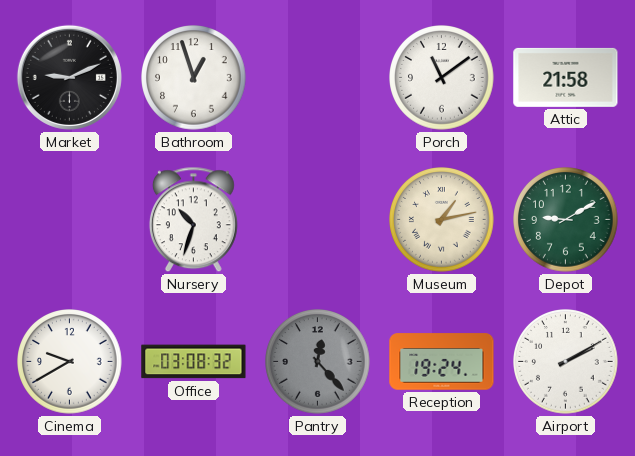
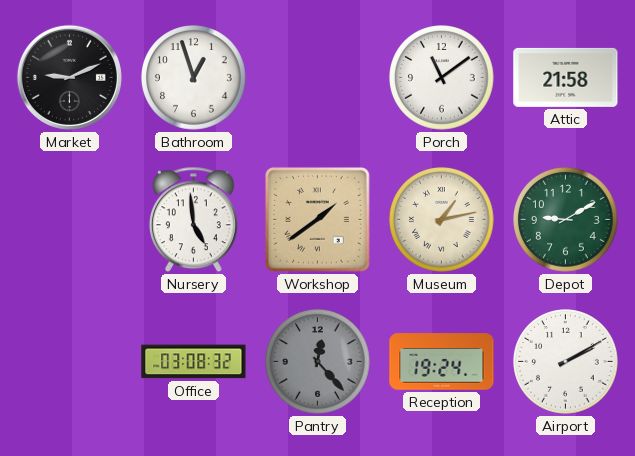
Nursery: 10:33 -> 4:59 (193, 220)
Workshop: none -> 1:39 (317, 219)
Cinema: 9:40 -> none (70, 362)
